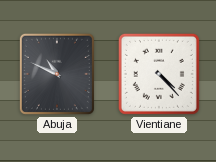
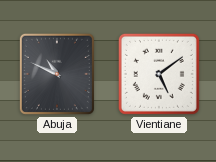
Vientiane: 4:23 -> 5:09 (159, 74)
